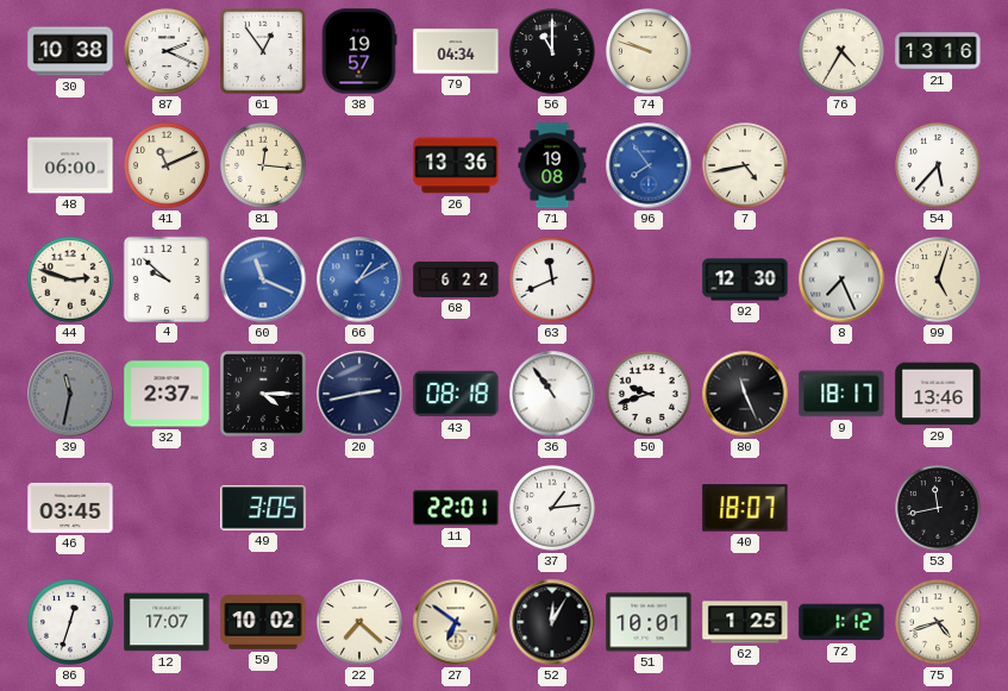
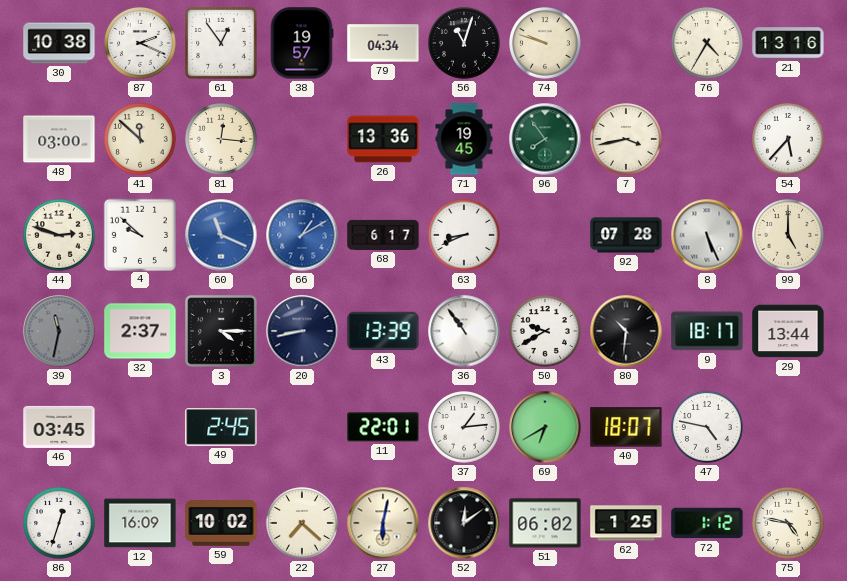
56: 11:00 -> 11:03 (465, 44)
48: 06:00 -> 03:00 (59, 139)
41: 11:11 -> 11:52 (141, 140)
71: 19:08 -> 19:45 (464, 139)
96 dial: blue -> green (545, 139)
7: 4:43 -> 3:43 (627, 140)
68: 6:22 -> 6:17 (383, 235)
63: 11:41 -> 8:41 (465, 236)
92: 12:30 -> 07:28 (626, 235)
8: 7:26 -> 5:26 (707, 235)
99: 5:03 -> 5:00 (789, 236)
20: 2:43 -> 8:43 (302, 331)
43: 08:18 -> 13:39 (383, 331)
50: 9:42 -> 9:40 (546, 332)
80: 11:26 -> 10:31 (626, 331)
29: 13:46 -> 13:44 (788, 331)
49: 3:05 -> 2:45 (221, 427)
69: none -> 6:40 (545, 427)
47: none -> 4:47 (708, 428)
53: 11:43 -> none (939, 509)
12: 17:07 -> 16:09 (140, 523)
27: 6:51 -> 6:02 (383, 523)
52: 12:05 -> 12:09 (464, 523)
51: 10:01 -> 06:02 (545, 523)
75: 4:42 -> 4:47 (789, 524)
